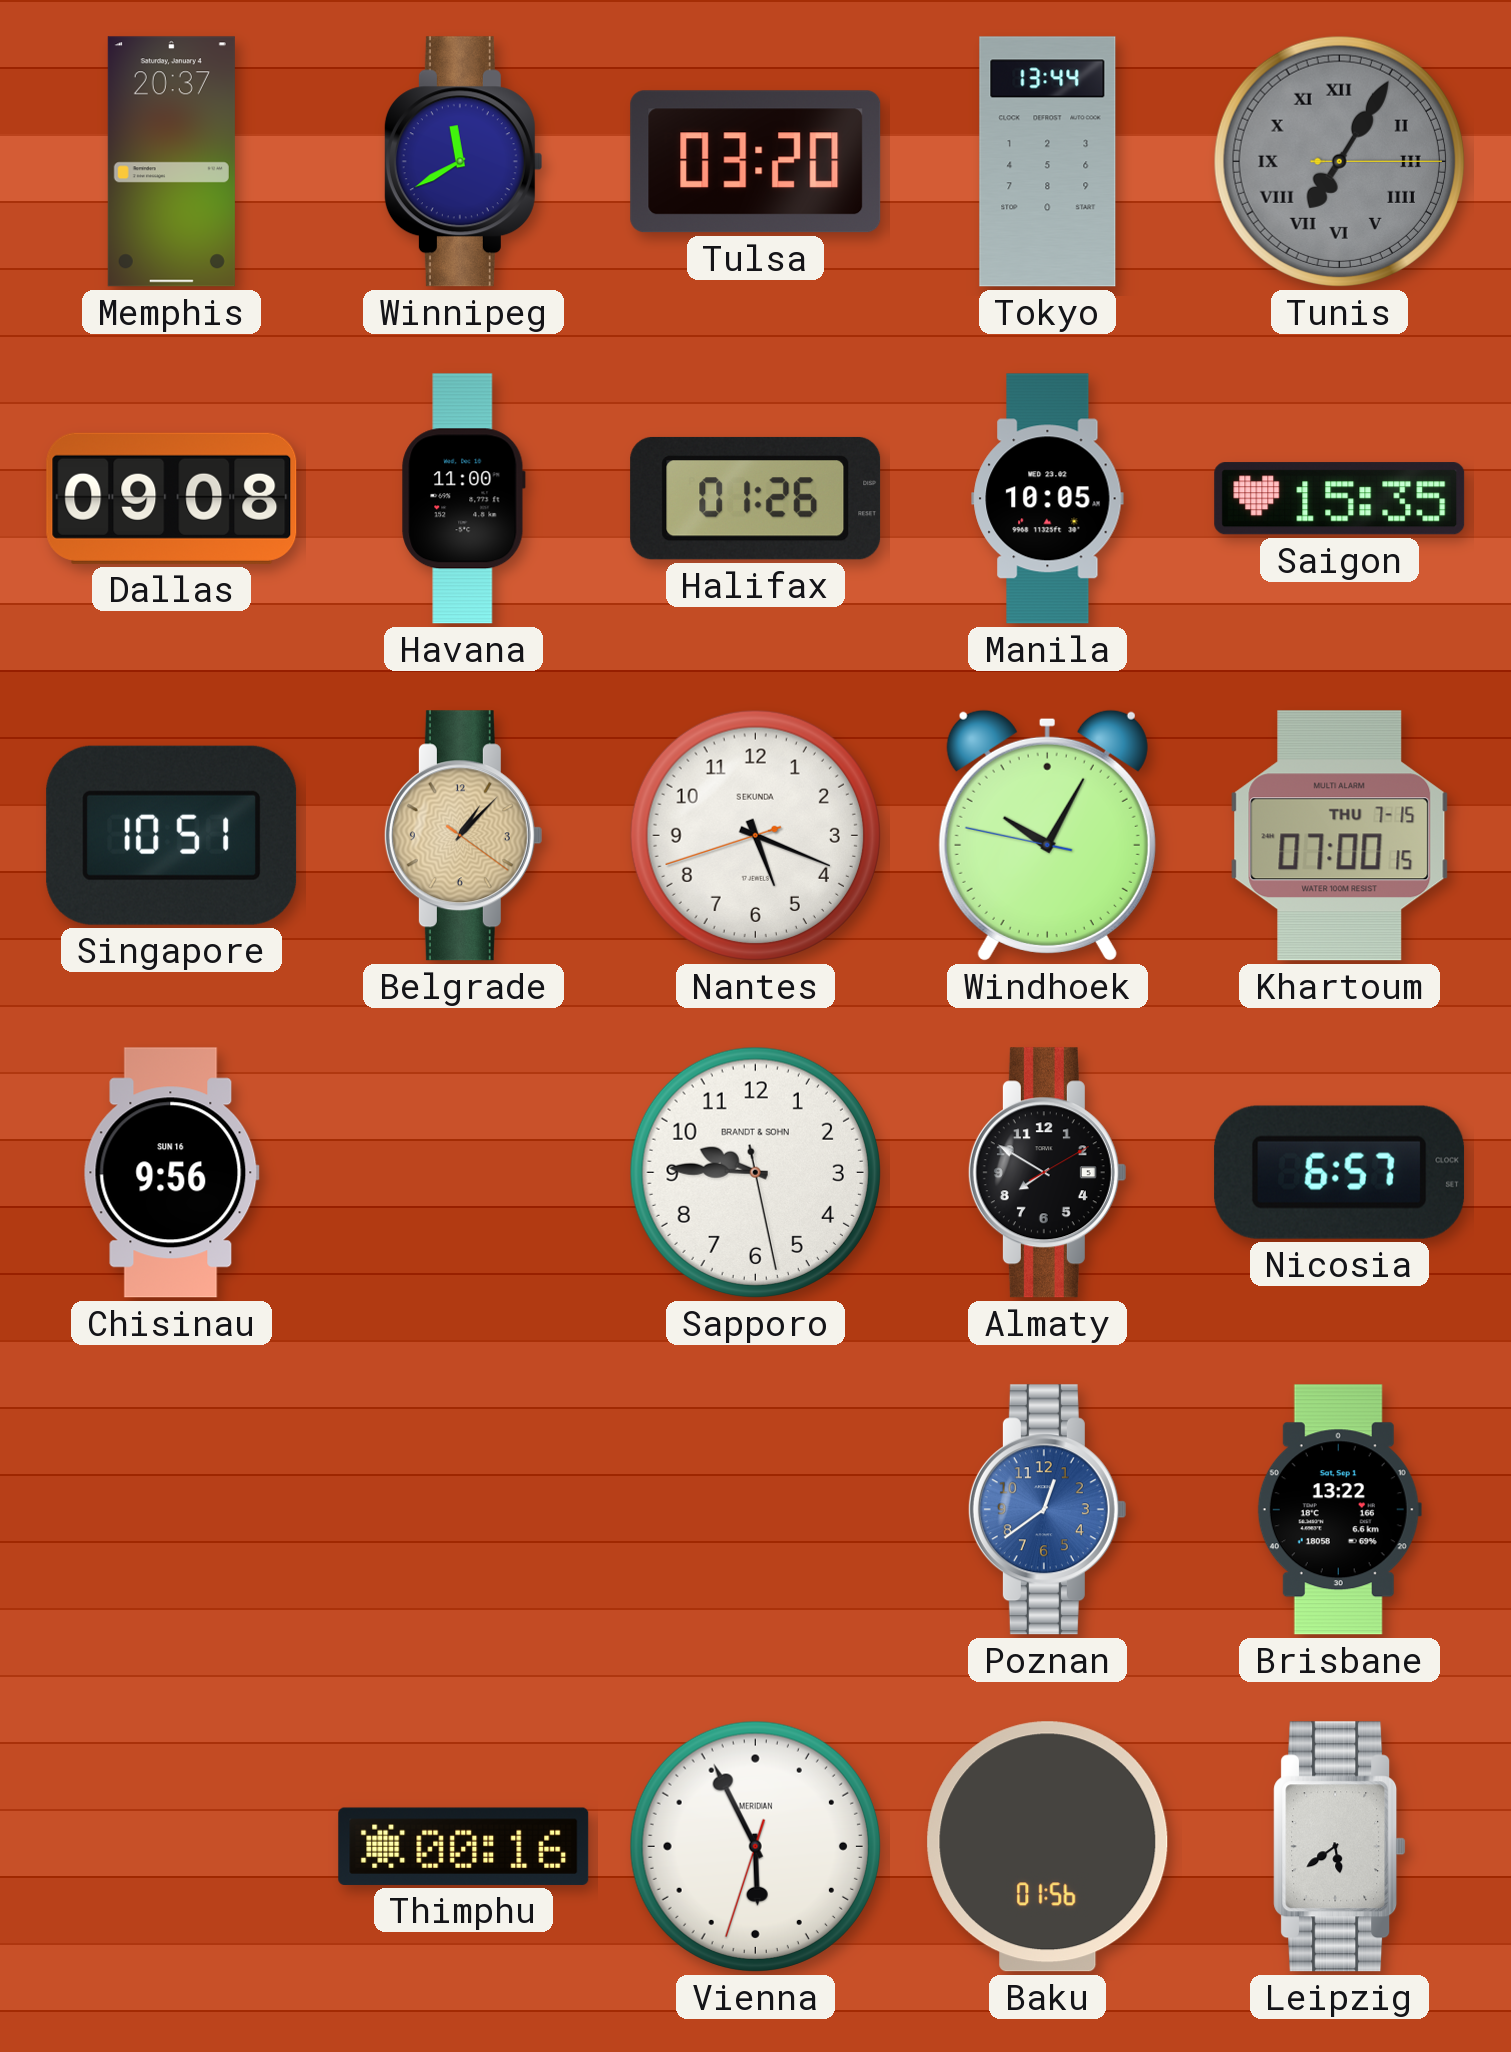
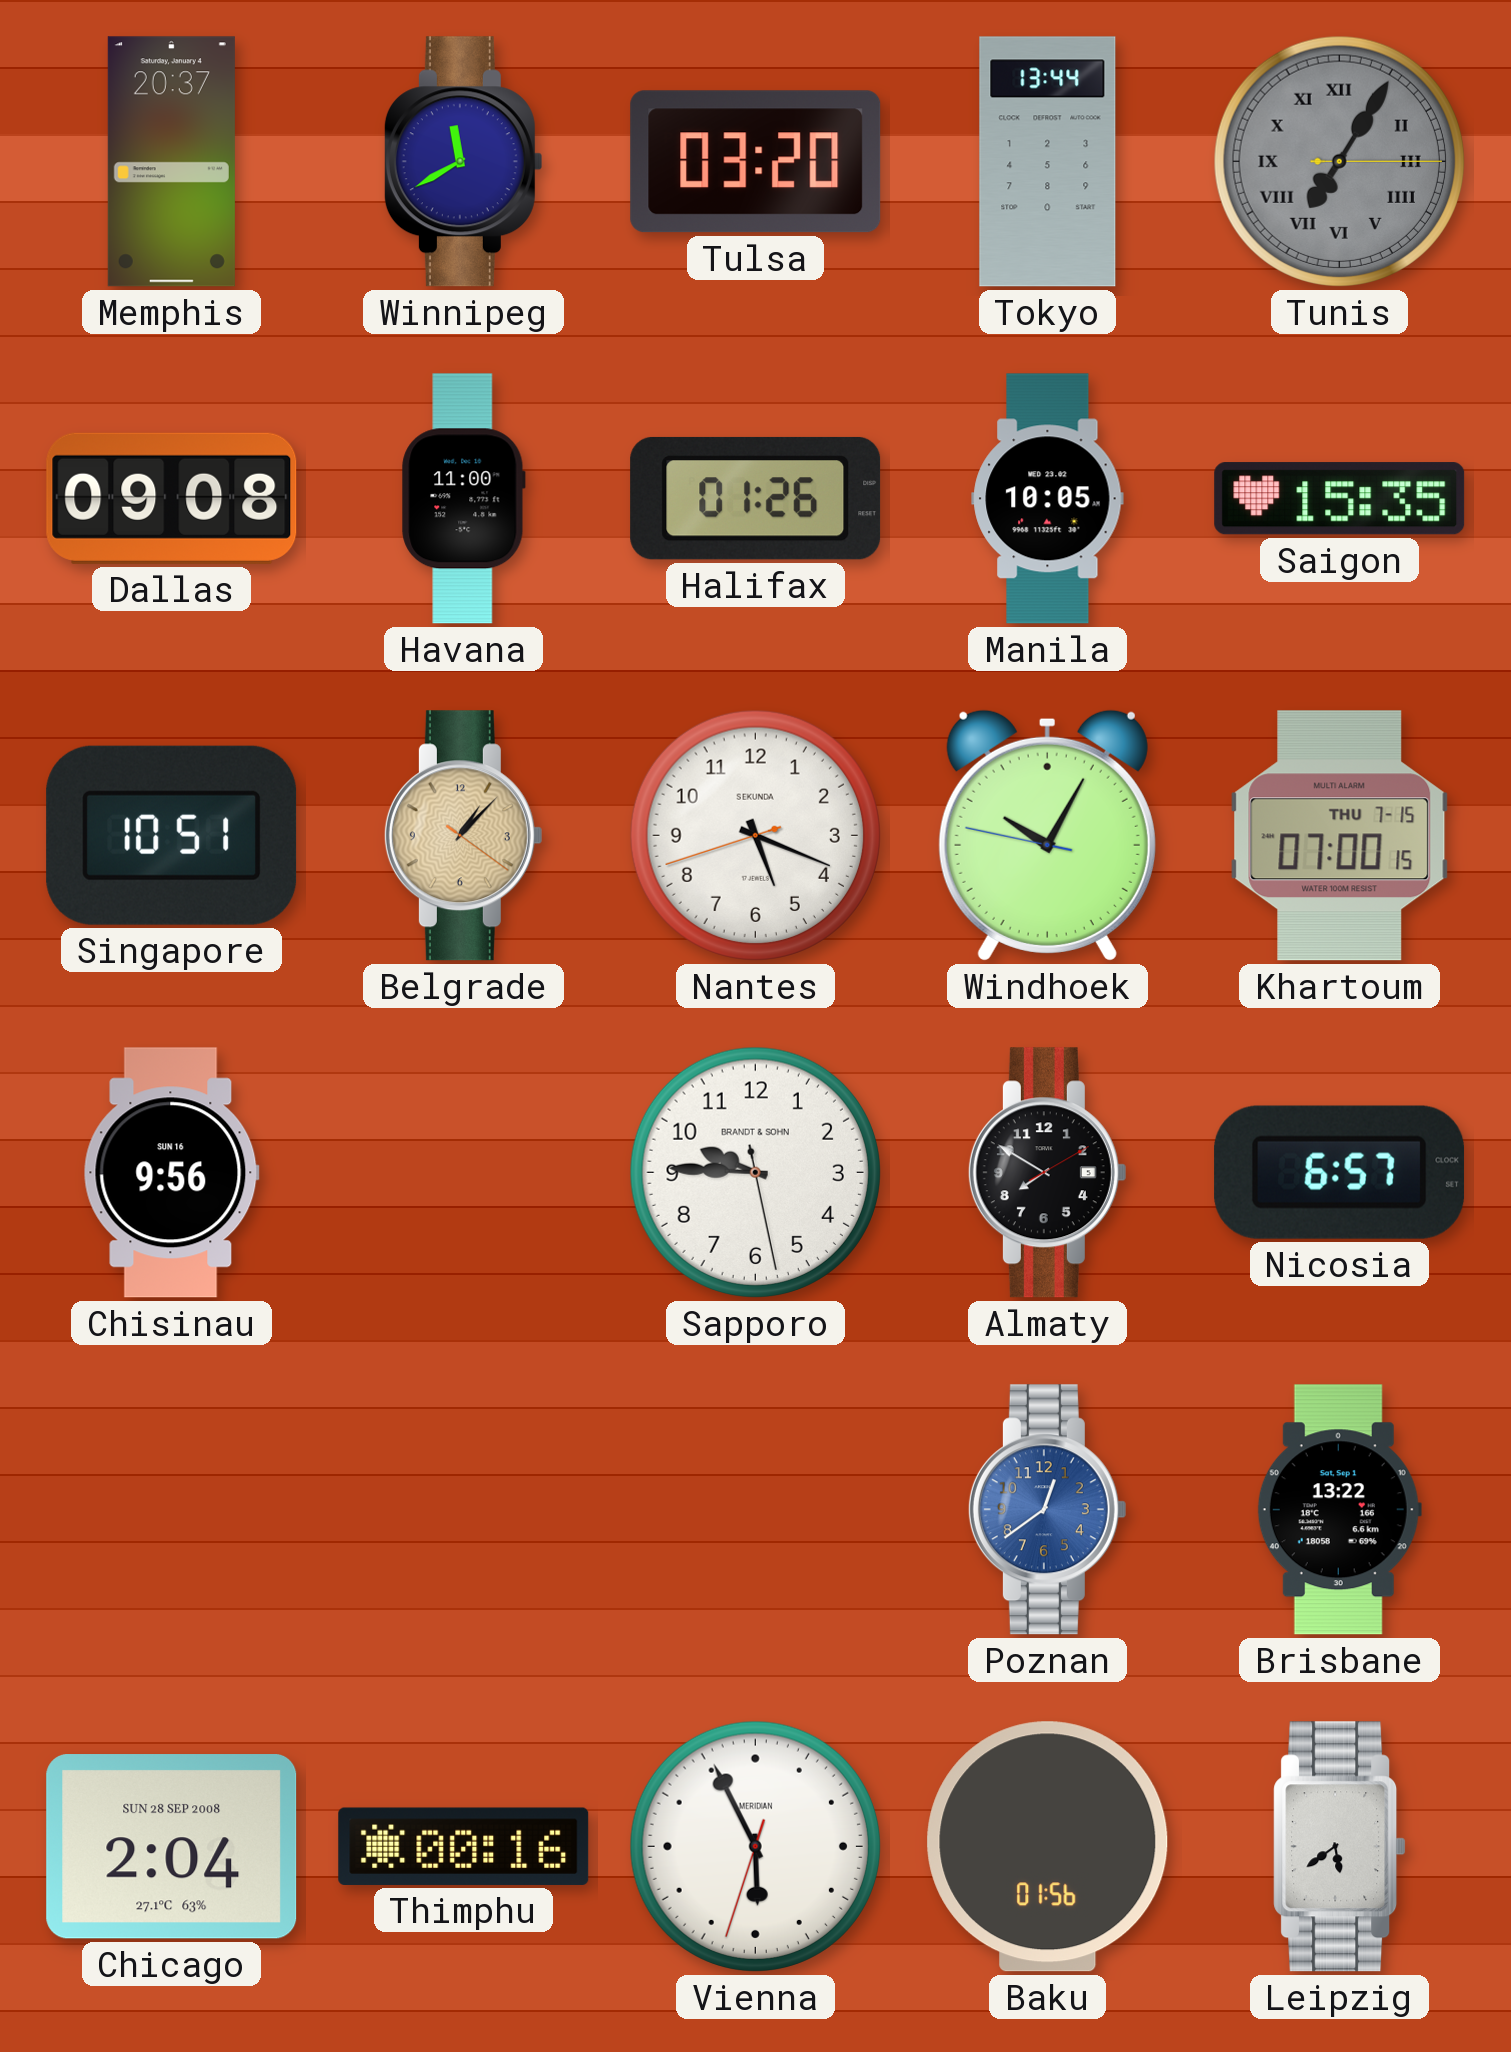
Chicago: none -> 2:04 (172, 1847)
